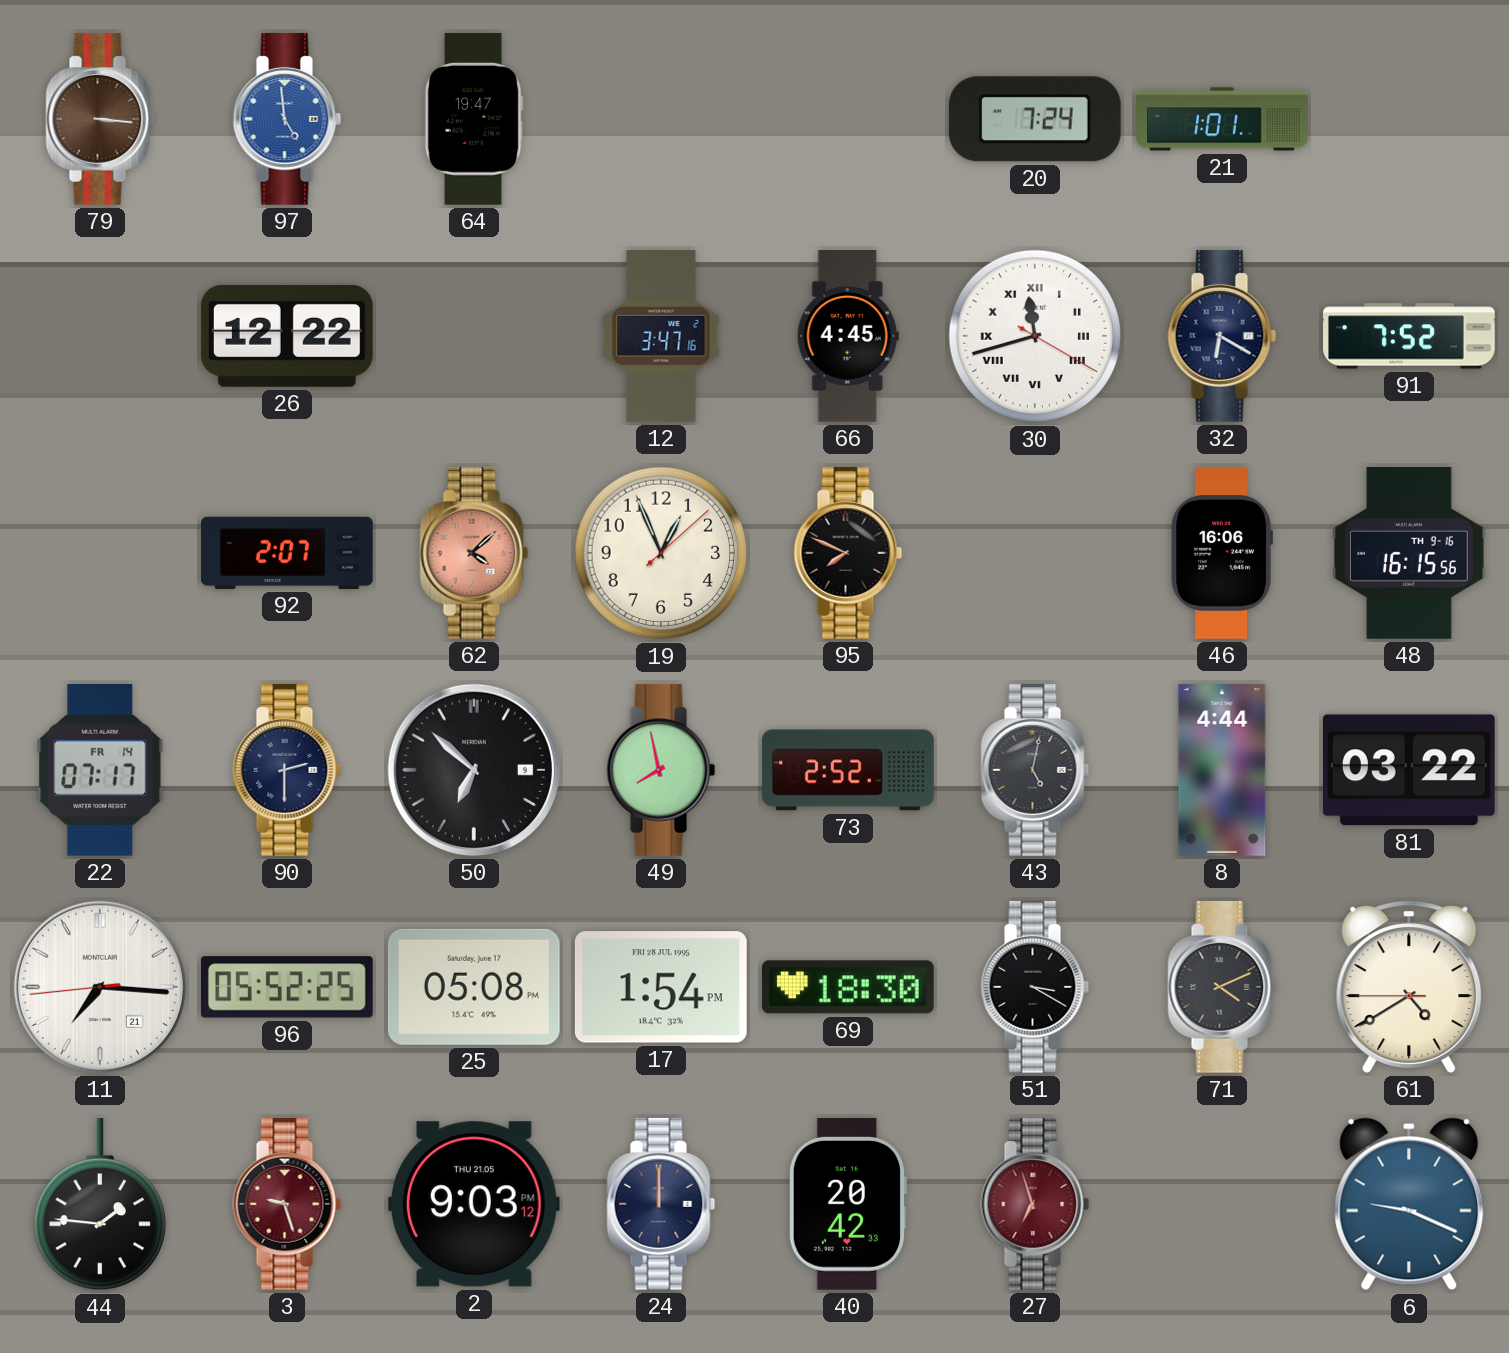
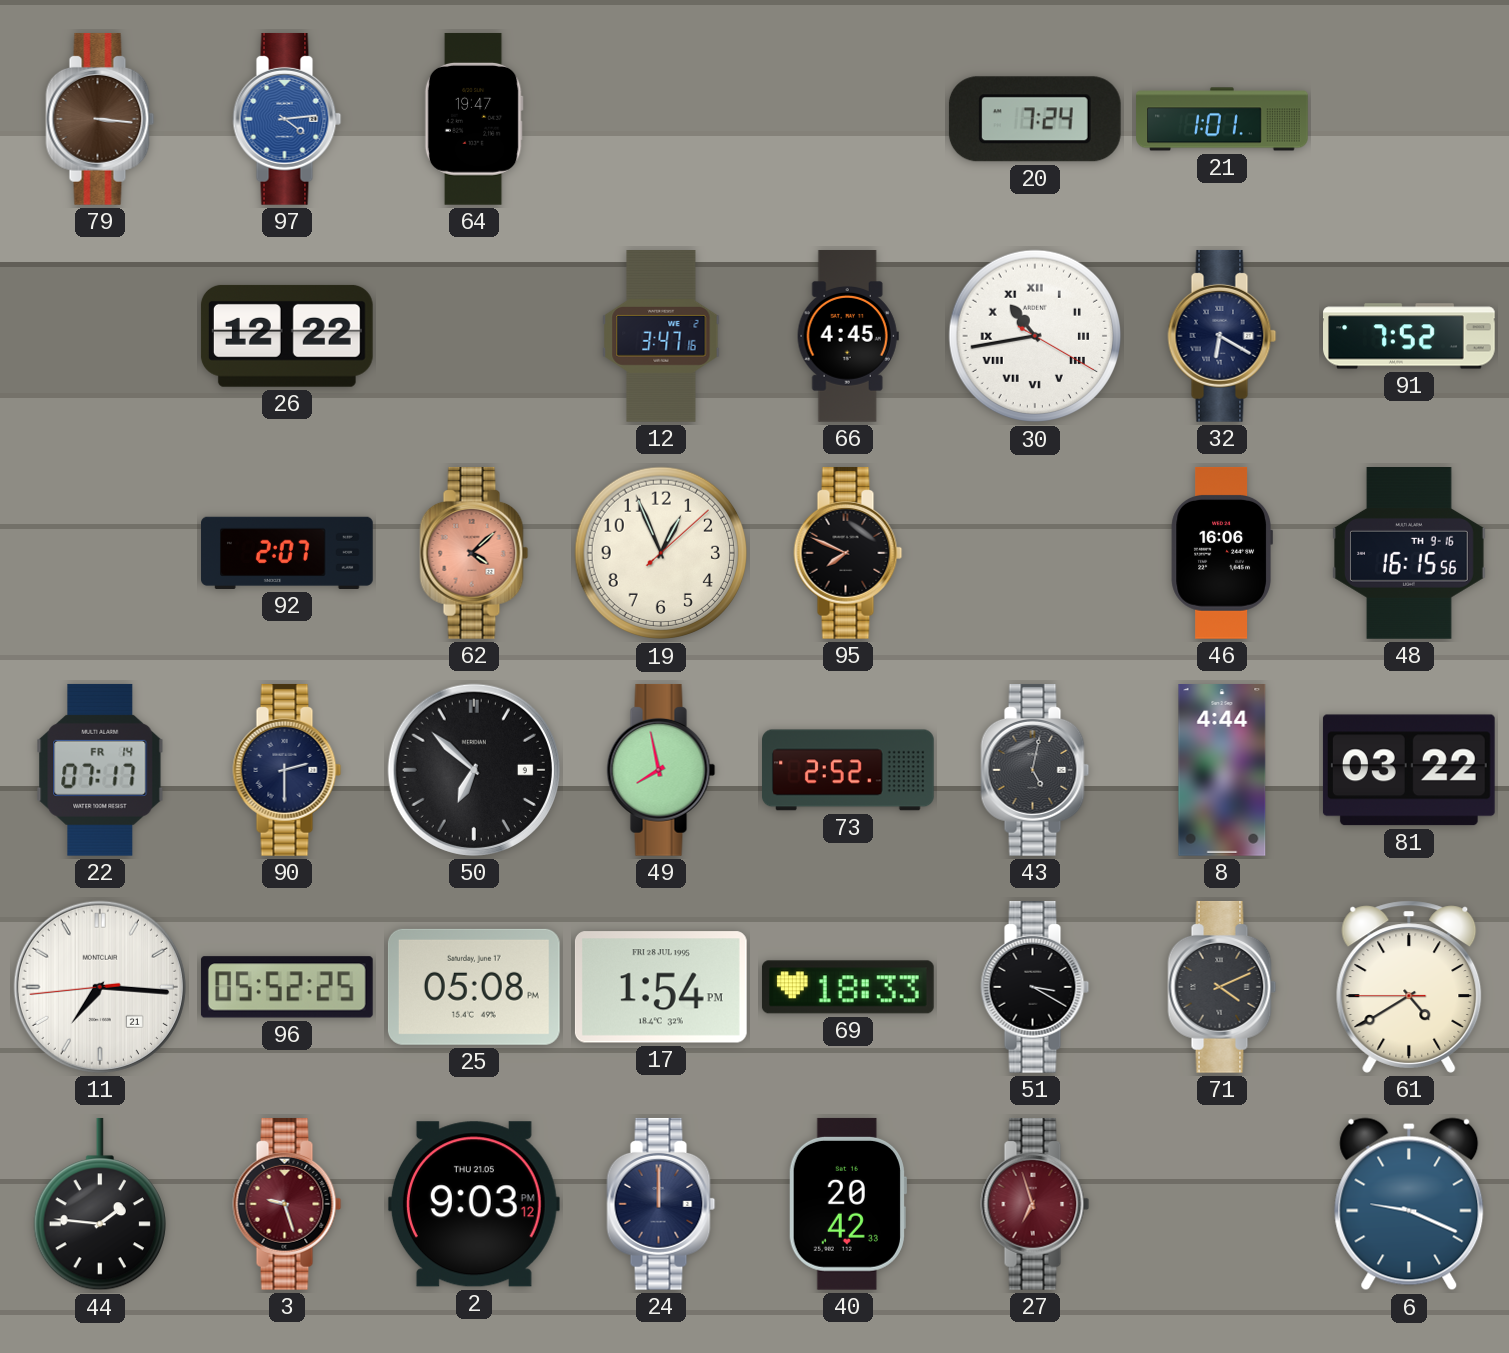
97: 4:59 -> 4:14 (287, 119)
30: 11:42 -> 10:43 (1035, 336)
69: 18:30 -> 18:33 (848, 987)
